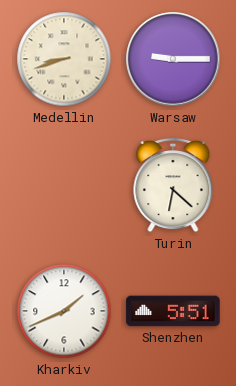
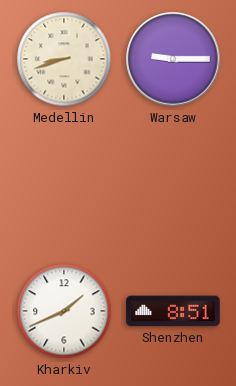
Turin: 6:22 -> none (173, 185)
Shenzhen: 5:51 -> 8:51 (173, 311)
